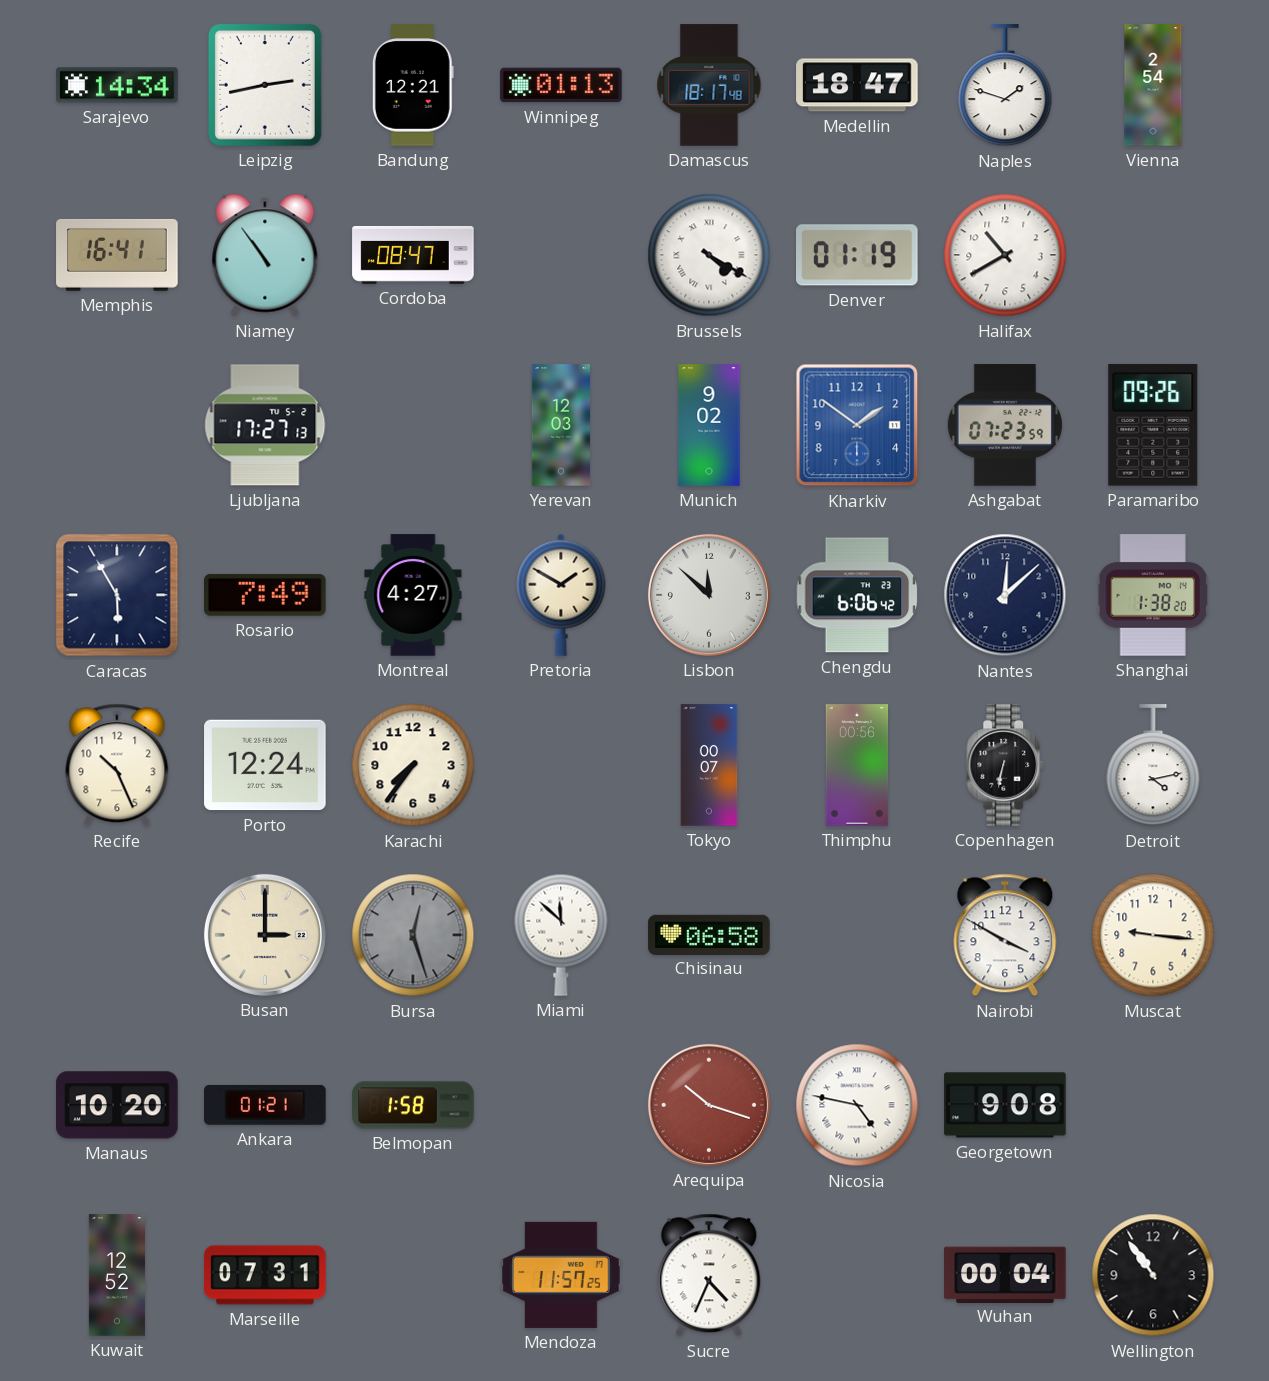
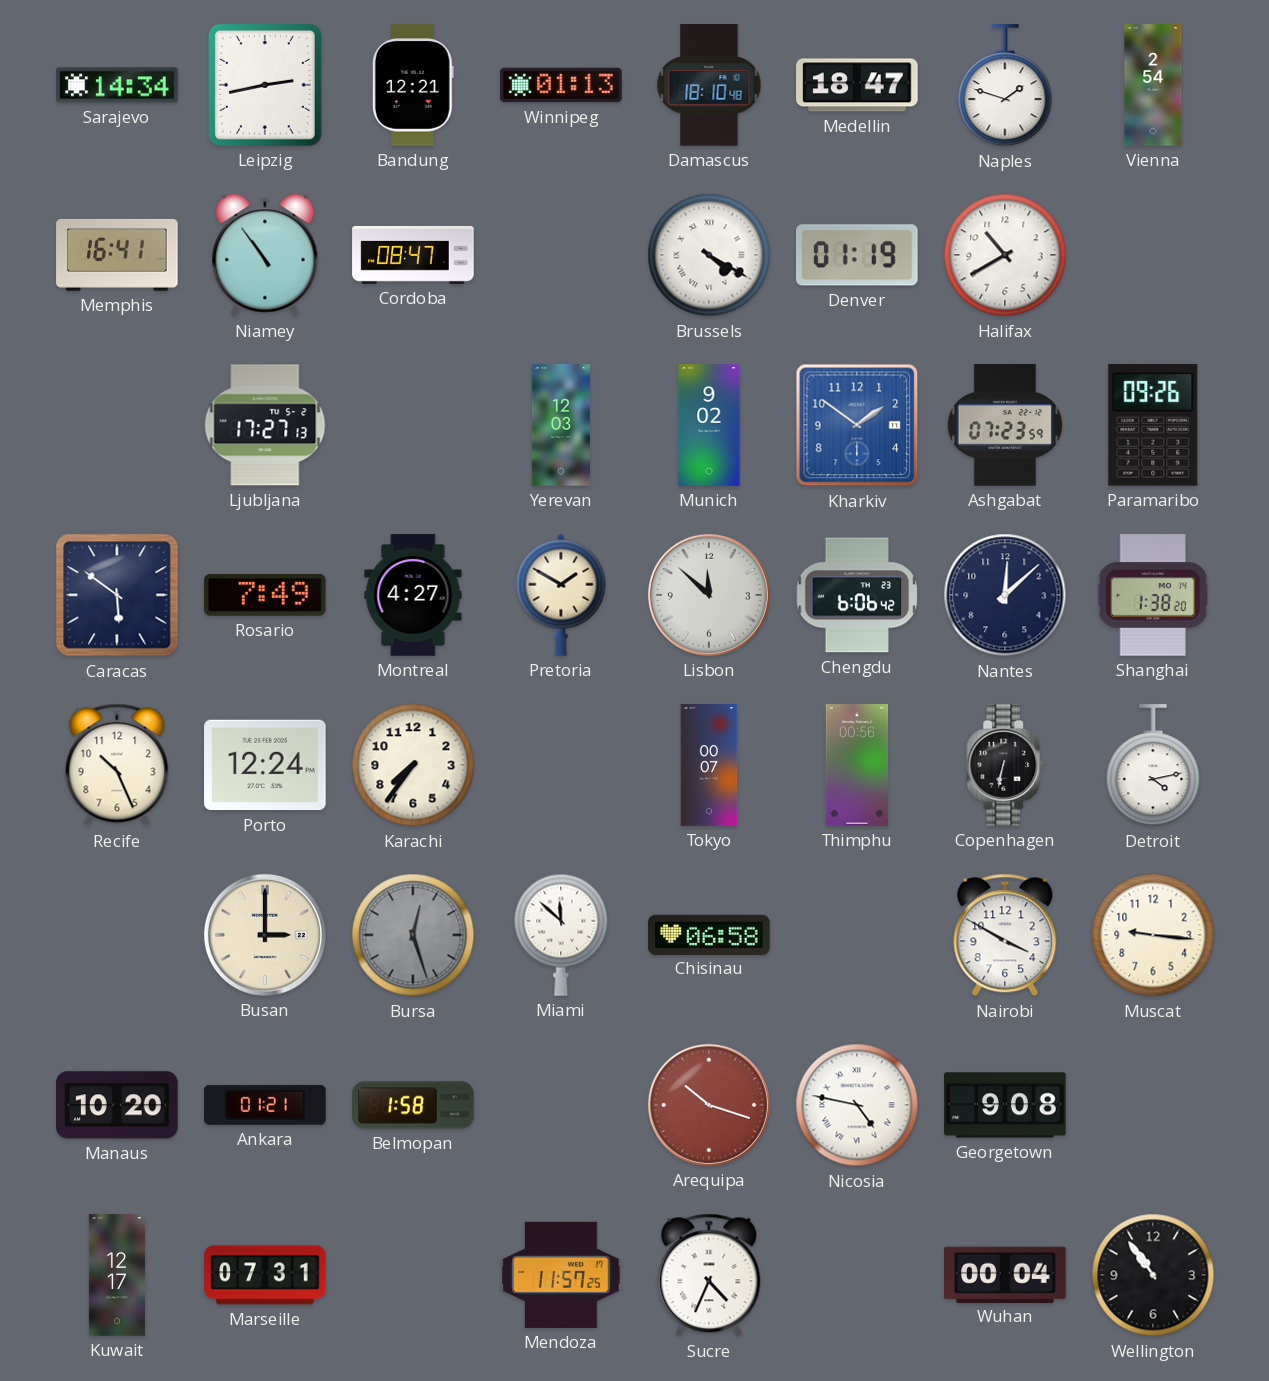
Damascus: 18:17 -> 18:10 (709, 85)
Caracas: 5:55 -> 5:51 (117, 595)
Kuwait: 12:52 -> 12:17 (117, 1275)
